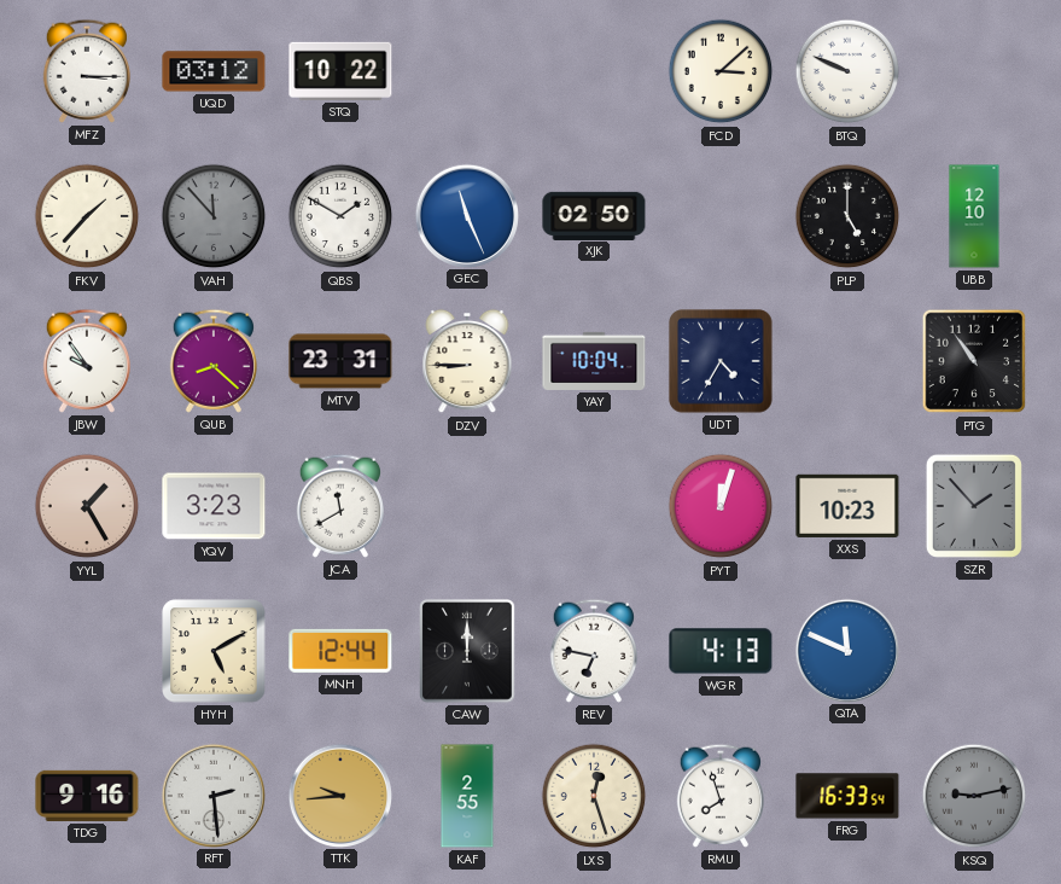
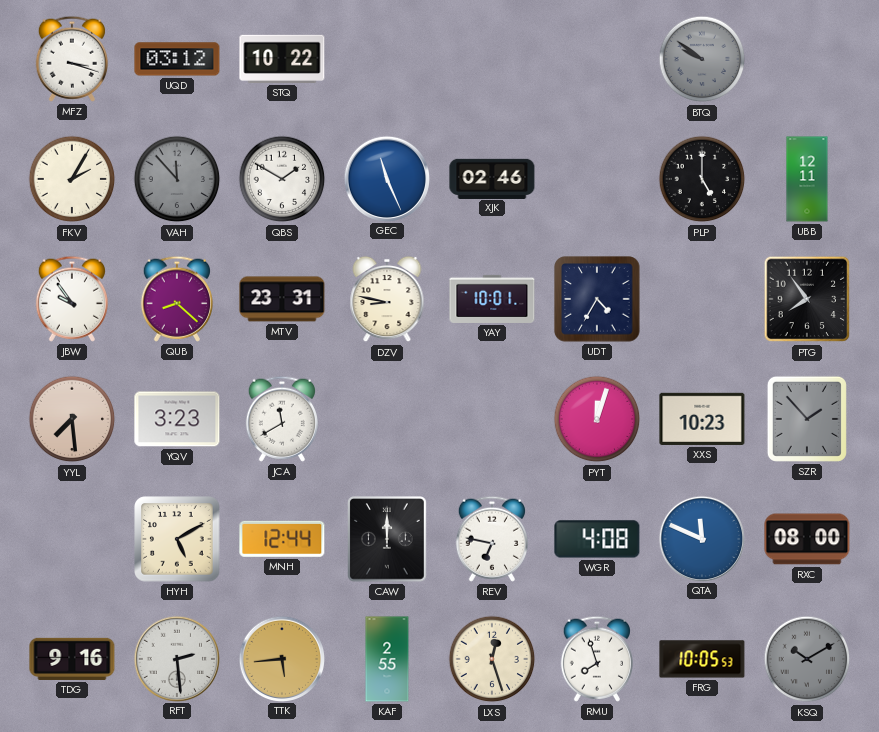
MFZ: 3:15 -> 3:18 (72, 59)
FCD: 3:08 -> none (721, 71)
BTQ: 9:49 -> 9:51 (702, 59)
BTQ dial: white -> grey (702, 59)
FKV: 1:37 -> 2:05 (72, 179)
XJK: 02:50 -> 02:46 (492, 178)
UBB: 12:10 -> 12:11 (807, 179)
DZV: 8:45 -> 8:47 (387, 299)
YAY: 10:04 -> 10:01 (492, 299)
PTG: 10:54 -> 7:54 (807, 299)
YYL: 1:25 -> 7:29 (72, 419)
WGR: 4:13 -> 4:08 (597, 539)
RXC: none -> 08:00 (807, 539)
TTK: 9:44 -> 5:44 (281, 658)
FRG: 16:33 -> 10:05 (702, 659)
KSQ: 9:13 -> 10:10 (807, 659)
